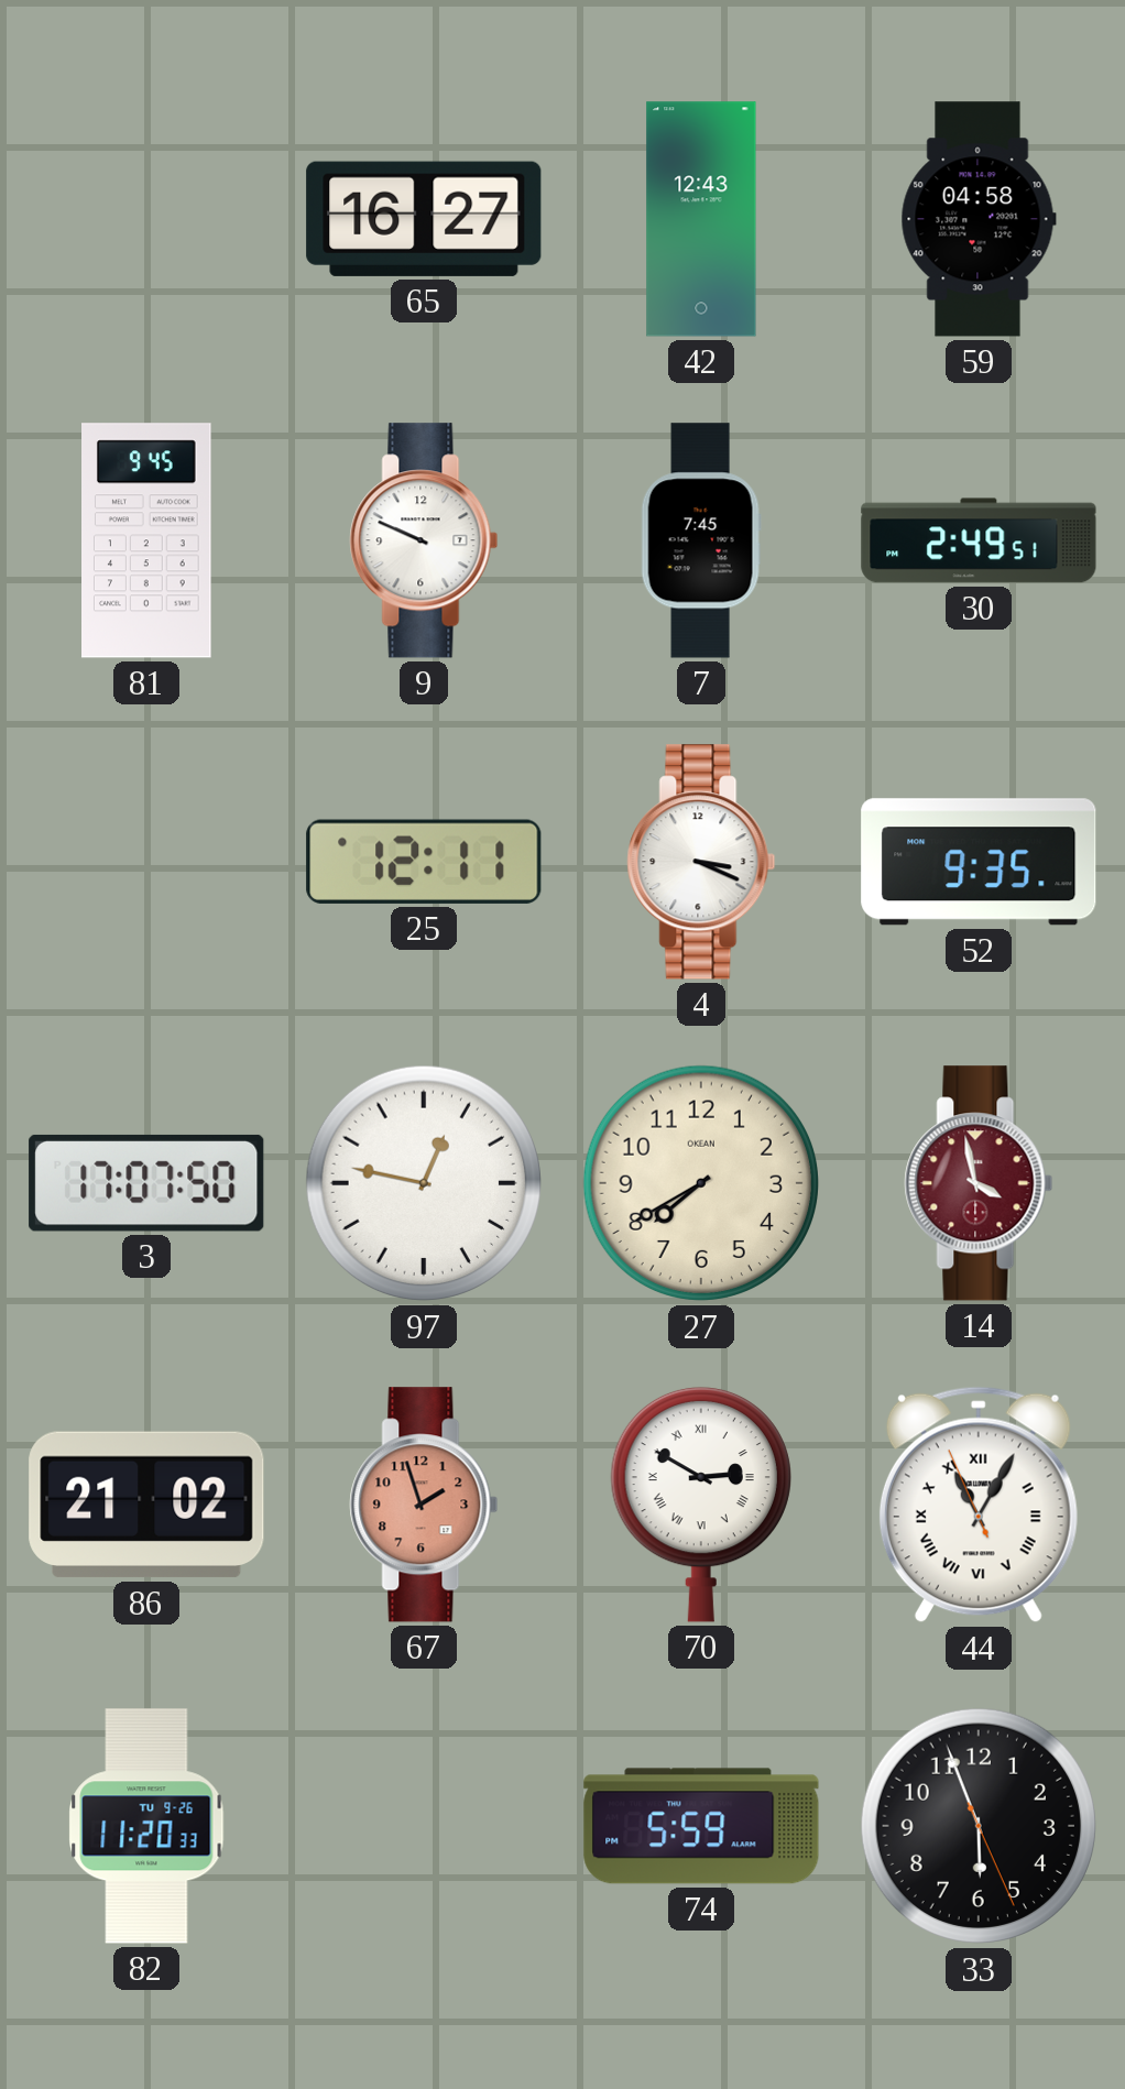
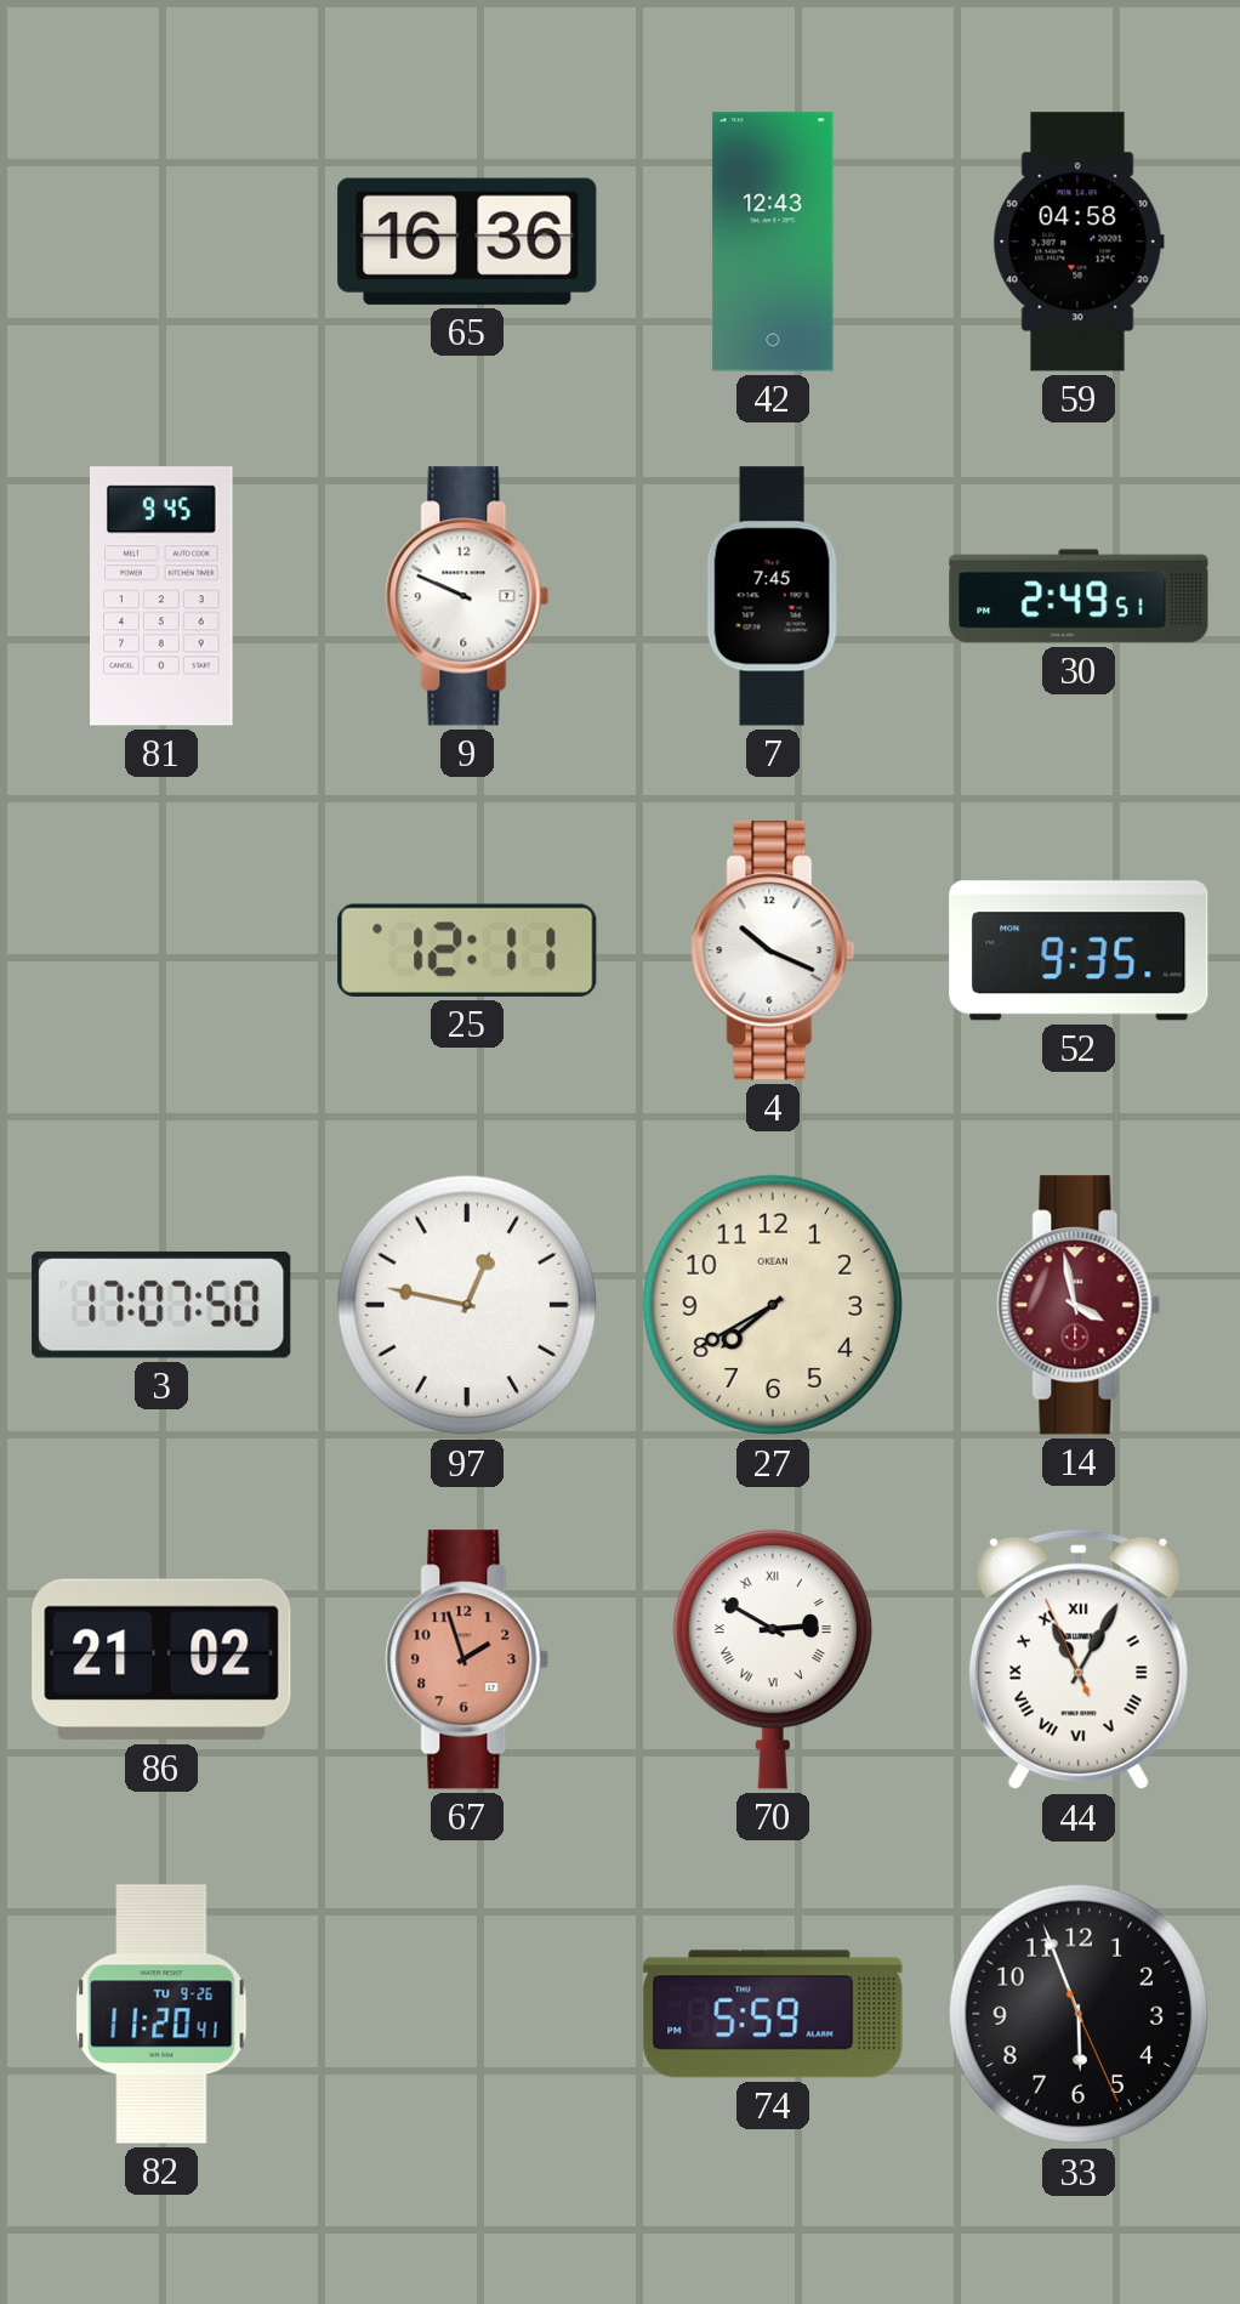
65: 16:27 -> 16:36 (467, 242)
4: 3:19 -> 10:19 (773, 950)
82: 11:20:33 -> 11:20:41 (161, 2014)
